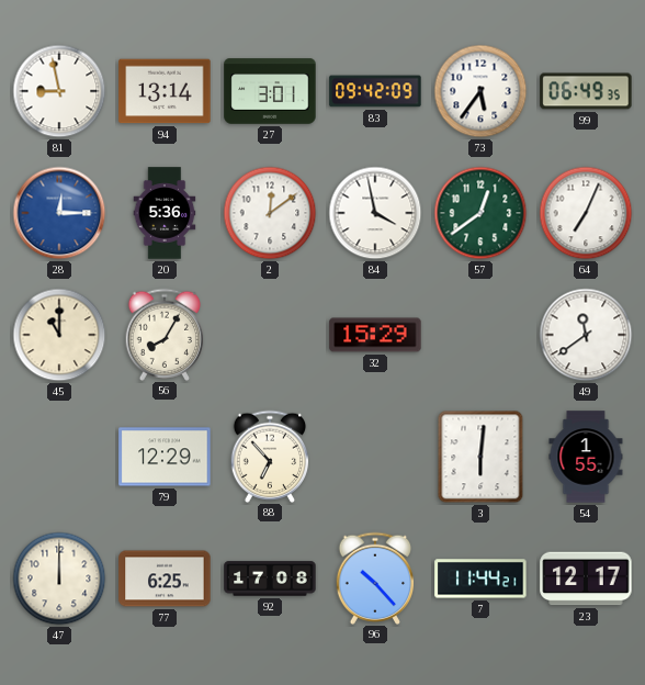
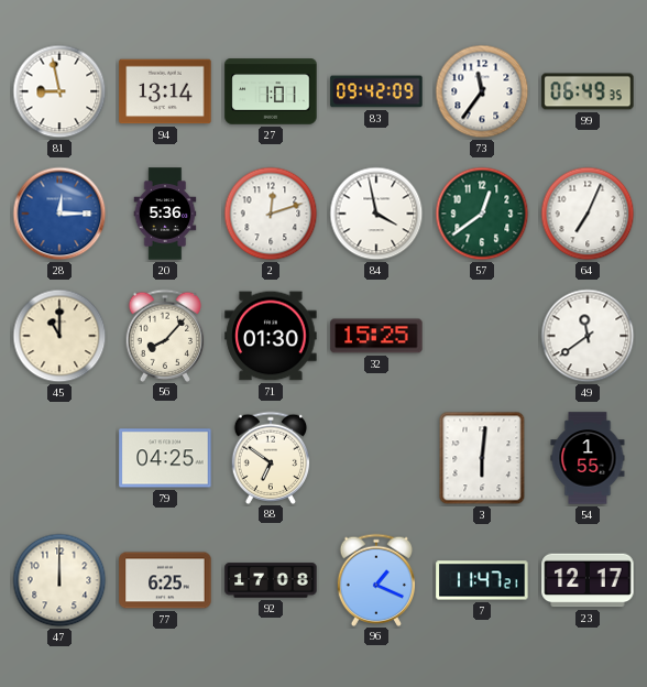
27: 3:01 -> 1:01 (271, 91)
73: 5:36 -> 11:36 (482, 91)
2: 12:09 -> 12:12 (271, 214)
56: 8:05 -> 8:07 (165, 335)
71: none -> 01:30 (271, 336)
32: 15:29 -> 15:25 (376, 336)
79: 12:29 -> 04:25 (165, 458)
88: 6:53 -> 6:51 (271, 457)
96: 10:23 -> 1:19 (376, 579)
7: 11:44 -> 11:47 (482, 580)
